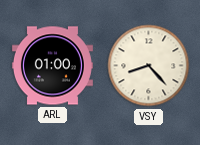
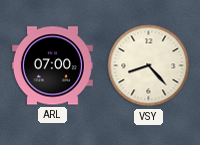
ARL: 01:00 -> 07:00 (52, 66)
